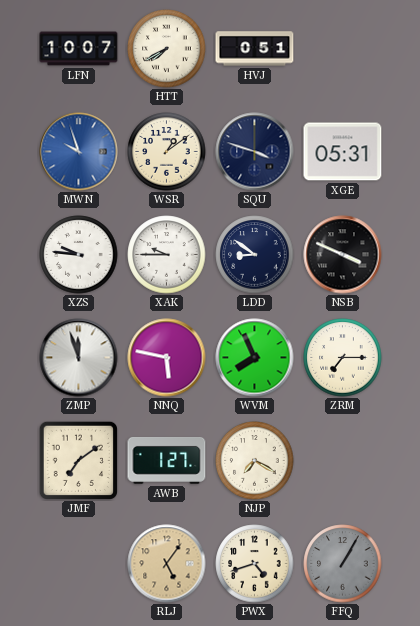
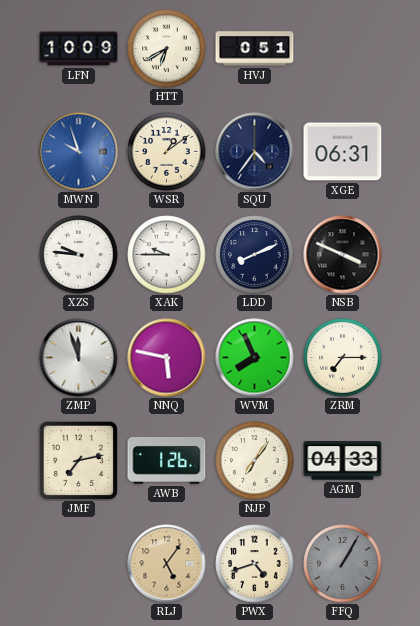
LFN: 10:07 -> 10:09 (79, 49)
HTT: 7:40 -> 6:40 (167, 49)
SQU: 3:48 -> 4:36 (255, 152)
XGE: 05:31 -> 06:31 (343, 152)
LDD: 8:51 -> 8:11 (255, 255)
JMF: 7:09 -> 7:13 (78, 460)
AWB: 1:27 -> 1:26 (167, 460)
NJP: 7:20 -> 7:06 (255, 461)
AGM: none -> 04:33 (343, 461)
